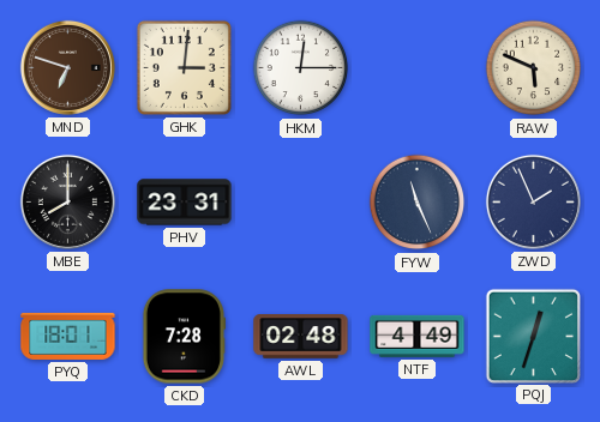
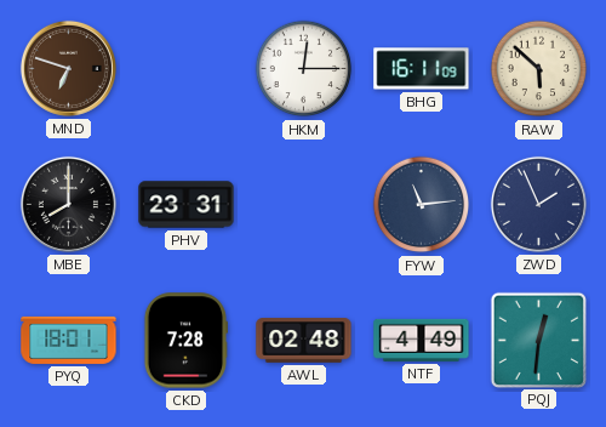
GHK: 3:01 -> none (184, 67)
BHG: none -> 16:11 (422, 69)
RAW: 5:49 -> 5:52 (539, 69)
FYW: 11:26 -> 11:14 (422, 205)
PQJ: 12:33 -> 12:31 (538, 340)
